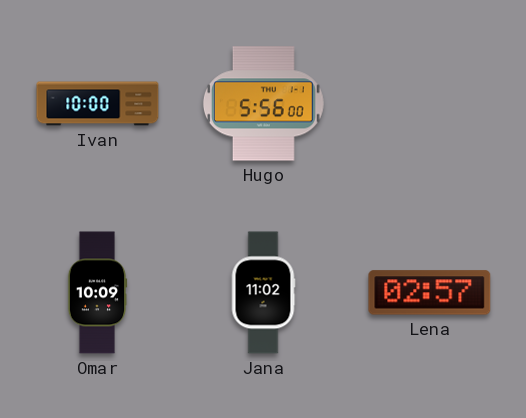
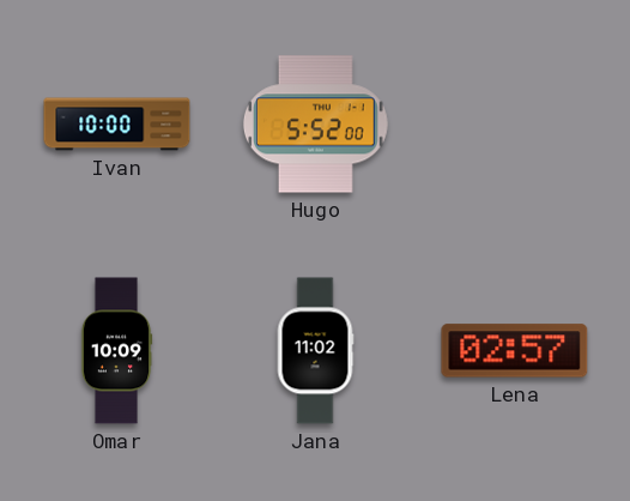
Hugo: 5:56 -> 5:52 (315, 125)
